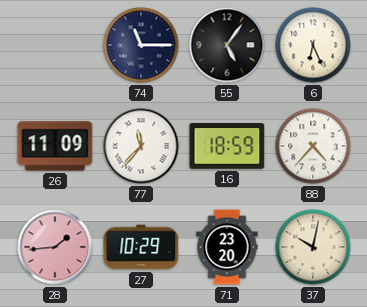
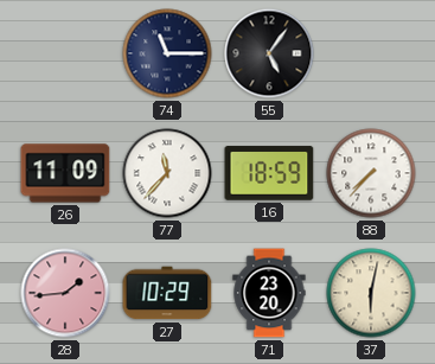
6: 6:26 -> none (313, 45)
88: 4:37 -> 7:37 (371, 173)
37: 10:02 -> 6:02 (371, 293)
